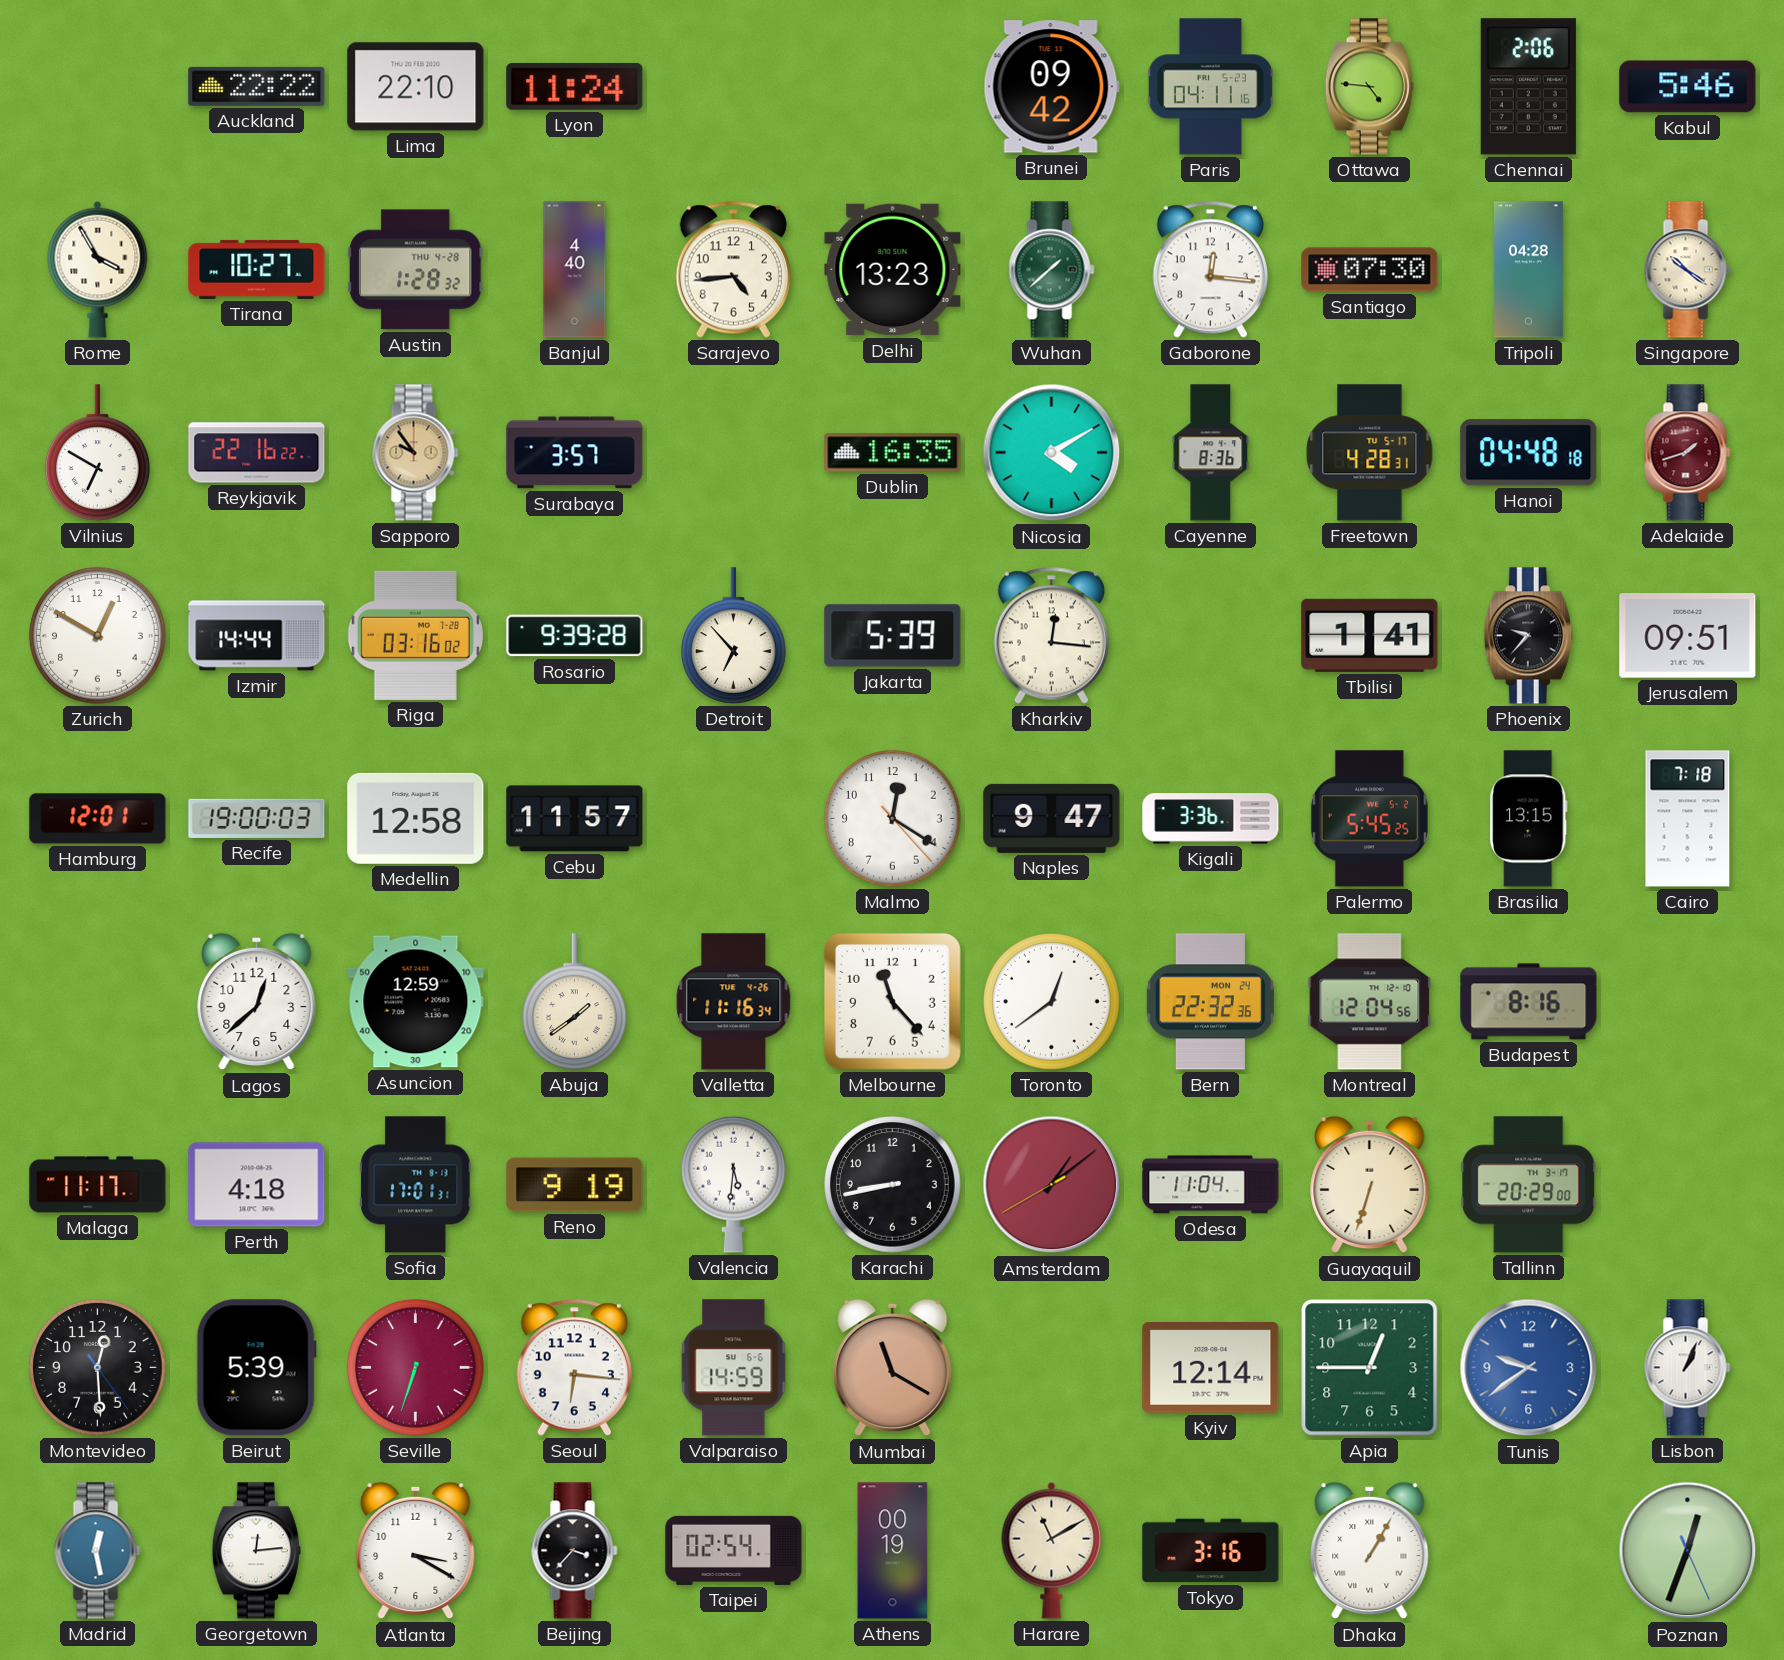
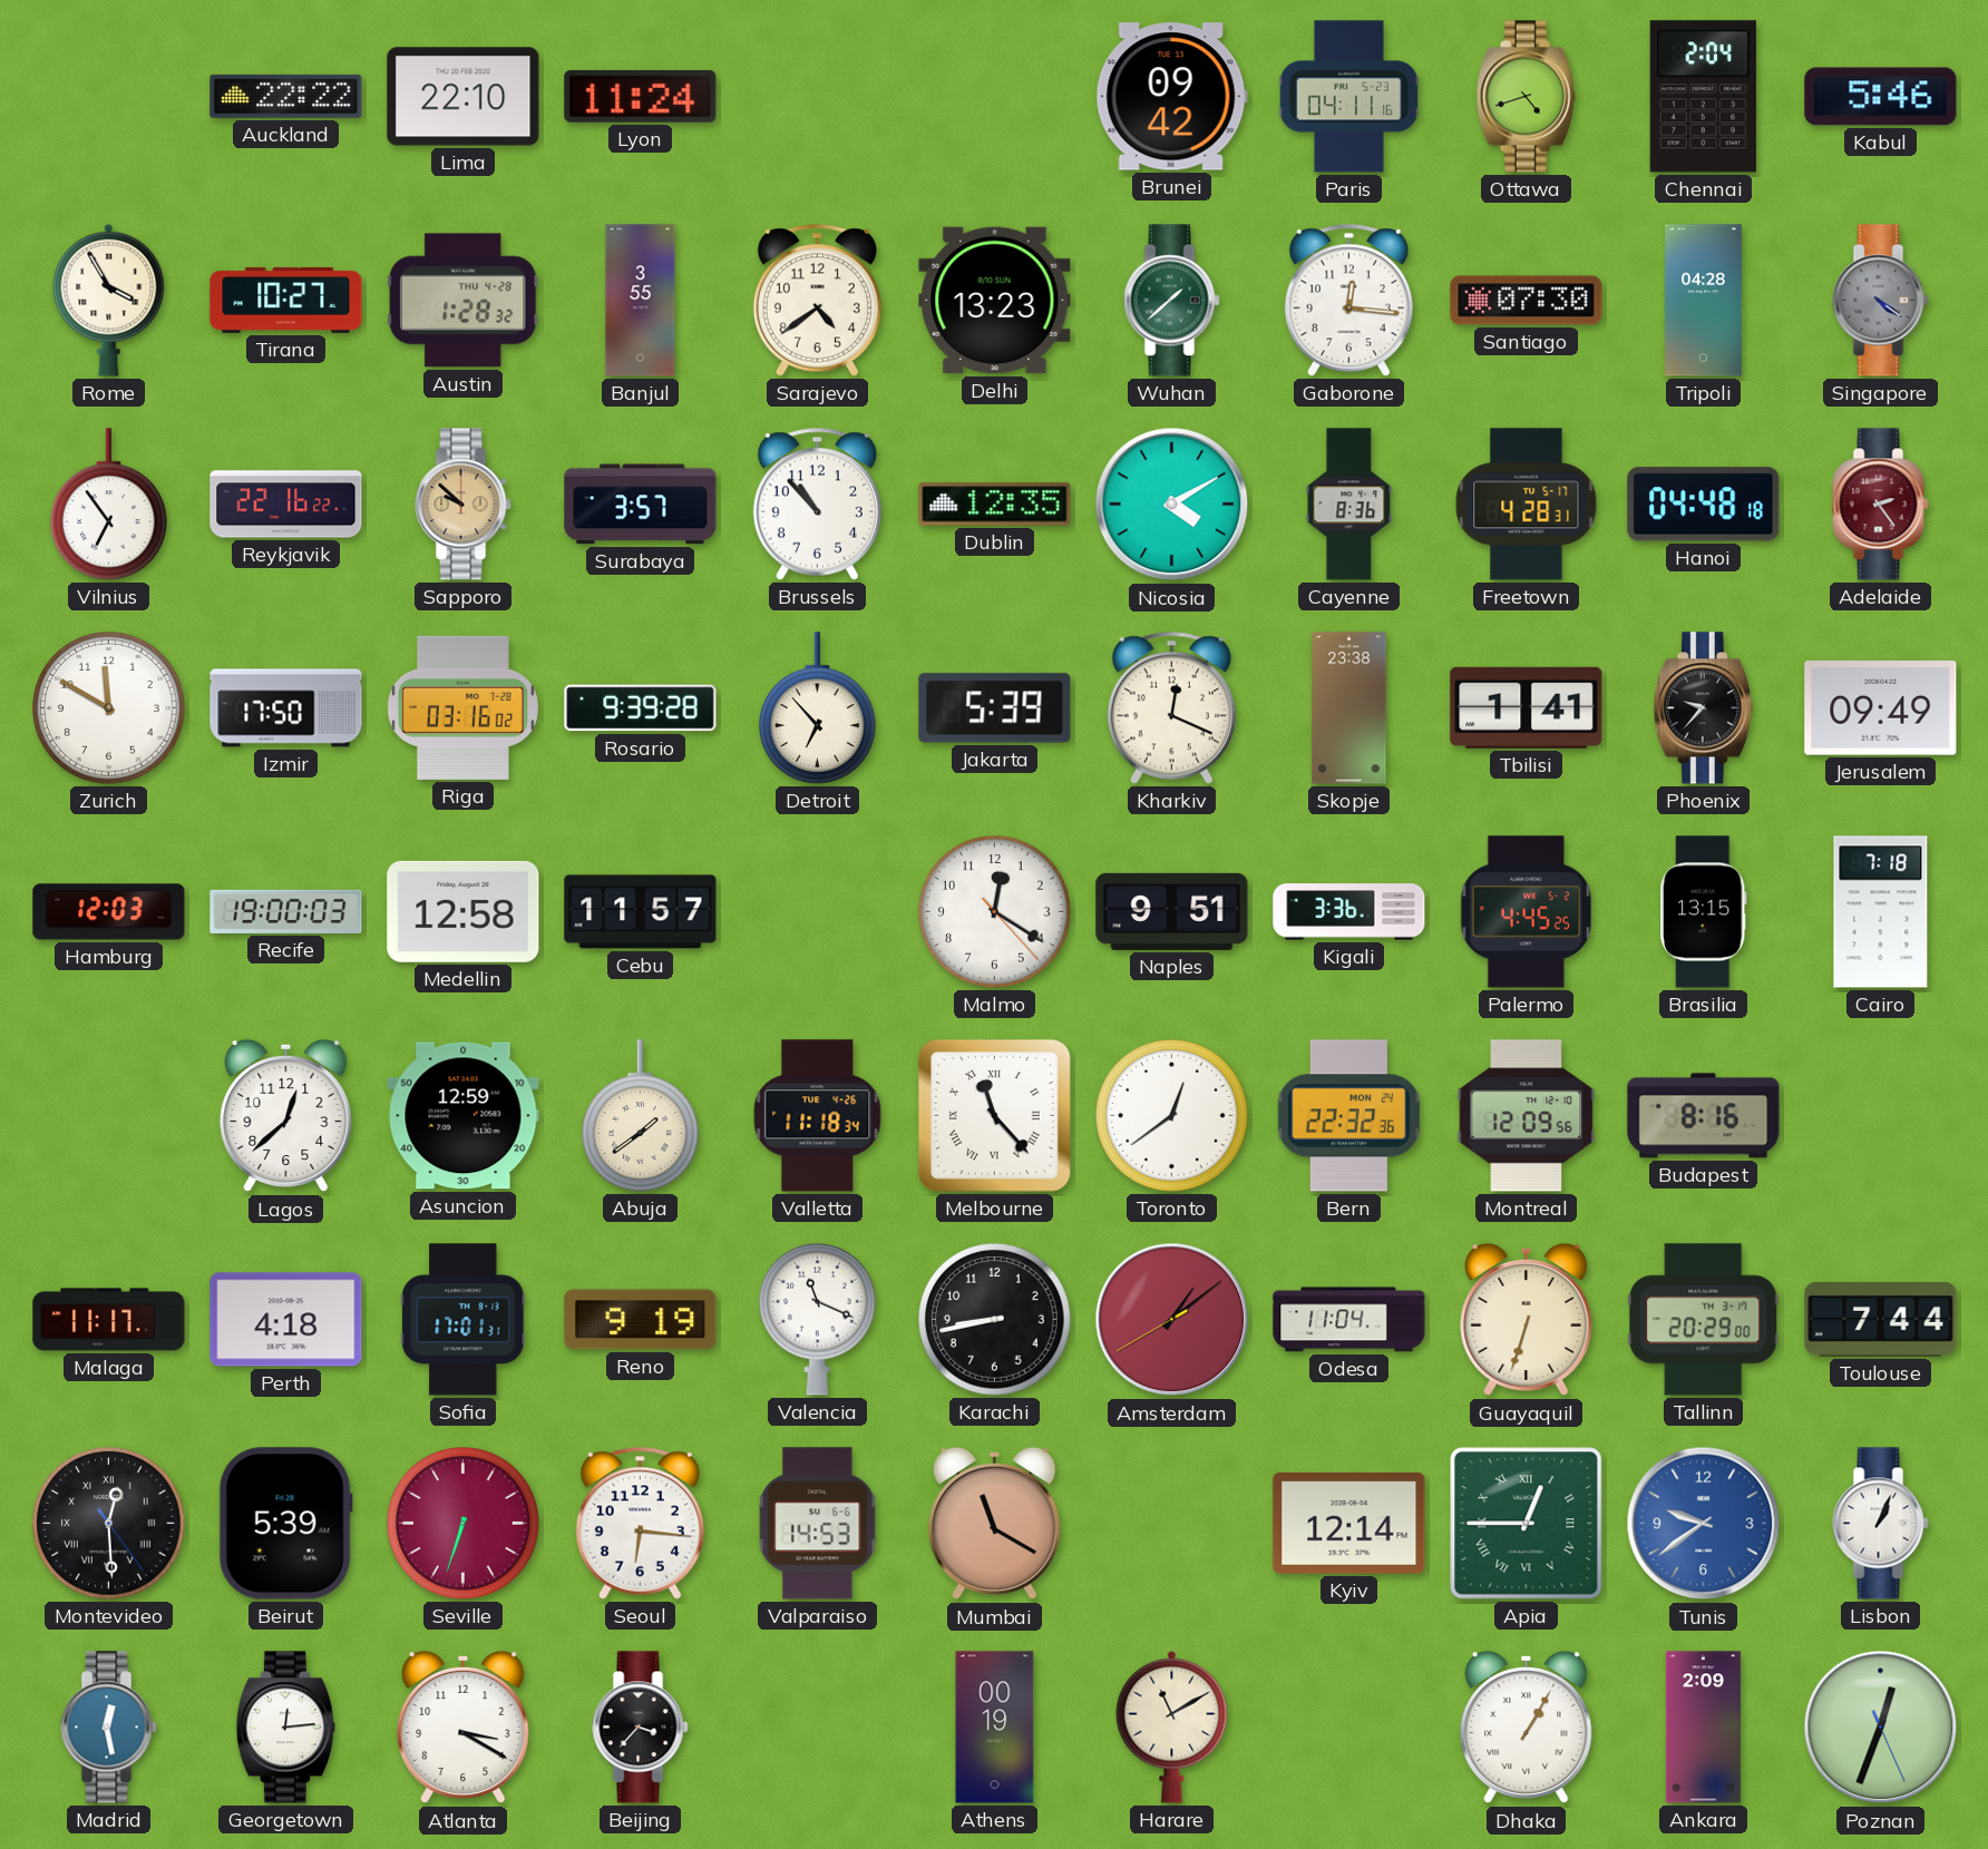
Ottawa: 4:46 -> 4:42 (1526, 97)
Chennai: 2:06 -> 2:04 (1703, 97)
Banjul: 4:40 -> 3:55 (641, 301)
Sarajevo: 4:44 -> 4:39 (817, 300)
Singapore: 10:21 -> 4:21 (1881, 301)
Singapore dial: cream -> grey (1881, 301)
Vilnius: 6:50 -> 6:54 (109, 505)
Sapporo: 9:54 -> 9:52 (464, 505)
Brussels: none -> 10:53 (817, 503)
Dublin: 16:35 -> 12:35 (995, 505)
Adelaide: 1:42 -> 2:24 (1881, 505)
Zurich: 12:50 -> 11:50 (109, 708)
Izmir: 14:44 -> 17:50 (286, 708)
Kharkiv: 12:16 -> 12:19 (1171, 707)
Skopje: none -> 23:38 (1349, 708)
Jerusalem: 09:51 -> 09:49 (1881, 708)
Hamburg: 12:01 -> 12:03 (109, 912)
Naples: 9:47 -> 9:51 (1172, 911)
Palermo: 5:45 -> 4:45 (1526, 912)
Valletta: 11:16 -> 11:18 (818, 1116)
Melbourne numerals: Arabic -> Roman (994, 1115)
Montreal: 12:04 -> 12:09 (1527, 1116)
Valencia: 5:31 -> 11:19 (818, 1319)
Toulouse: none -> 7:44 (1881, 1320)
Montevideo numerals: Arabic -> Roman (109, 1524)
Valparaiso: 14:59 -> 14:53 (818, 1524)
Apia numerals: Arabic -> Roman (1527, 1524)
Taipei: 02:54 -> none (734, 1550)
Tokyo: 3:16 -> none (1211, 1551)
Ankara: none -> 2:09 (1703, 1728)
